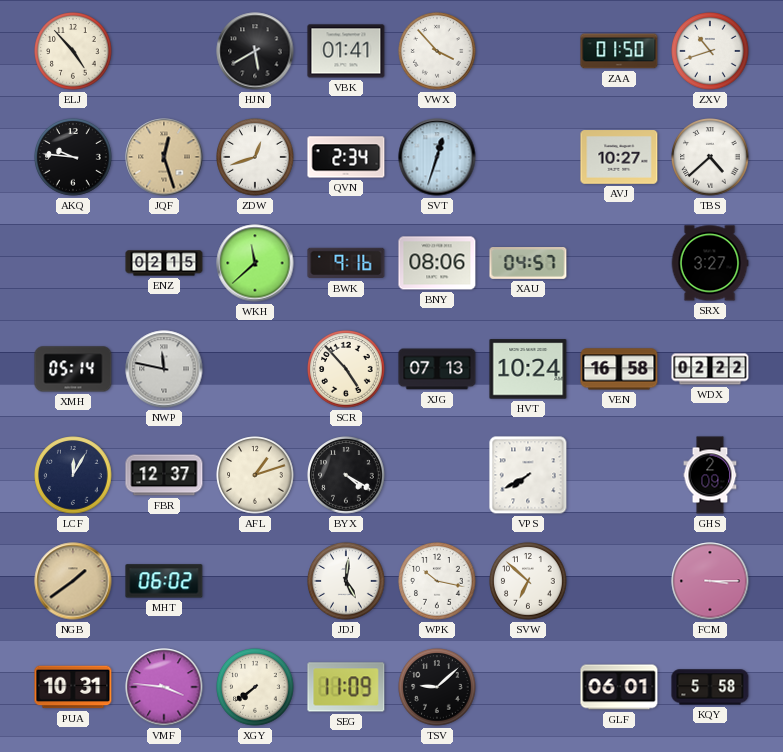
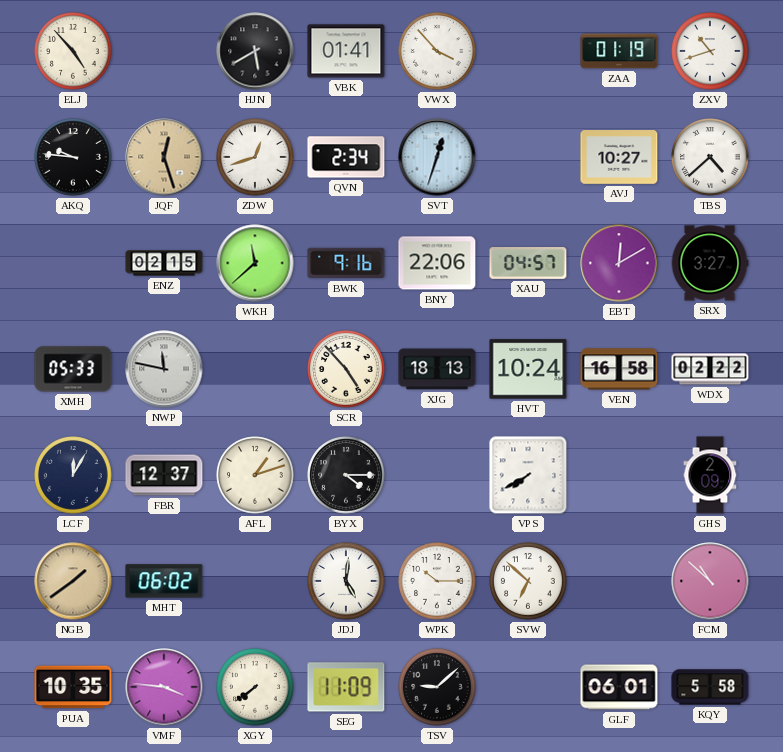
ZAA: 01:50 -> 01:19 (619, 51)
BNY: 08:06 -> 22:06 (437, 263)
EBT: none -> 12:10 (619, 263)
XMH: 05:14 -> 05:33 (73, 369)
XJG: 07:13 -> 18:13 (437, 369)
BYX: 4:20 -> 4:15 (346, 475)
WPK: 10:17 -> 10:15 (437, 581)
FCM: 3:15 -> 10:52 (710, 581)
PUA: 10:31 -> 10:35 (73, 687)
